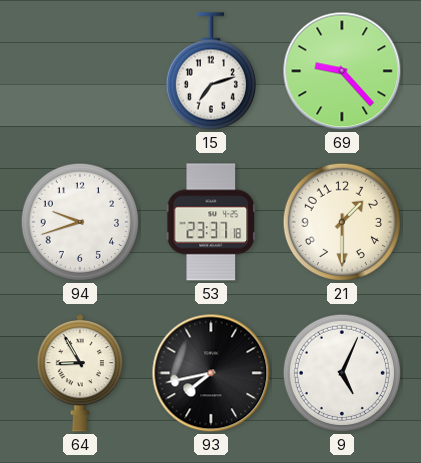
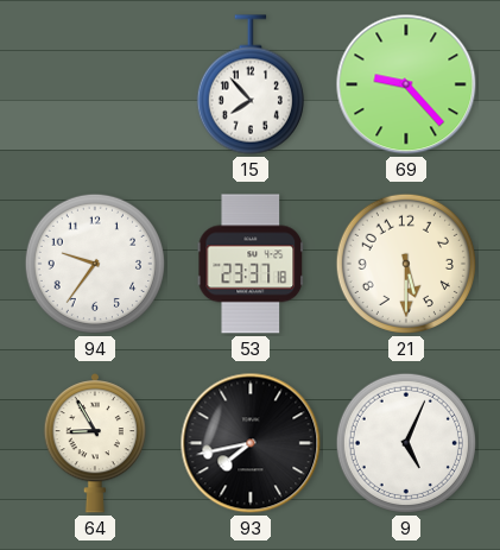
15: 7:12 -> 7:53 (251, 84)
94: 9:42 -> 9:36 (95, 264)
21: 1:30 -> 5:30 (406, 264)
